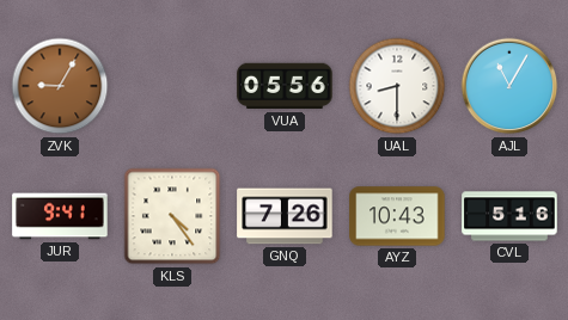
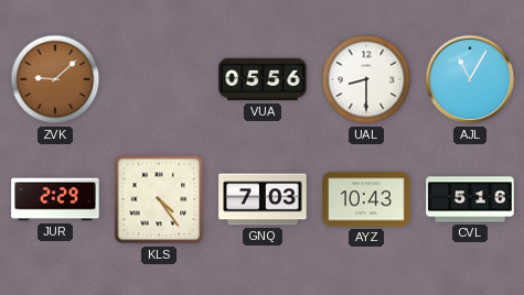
ZVK: 9:05 -> 9:08 (55, 79)
JUR: 9:41 -> 2:29 (55, 199)
GNQ: 7:26 -> 7:03 (263, 199)
